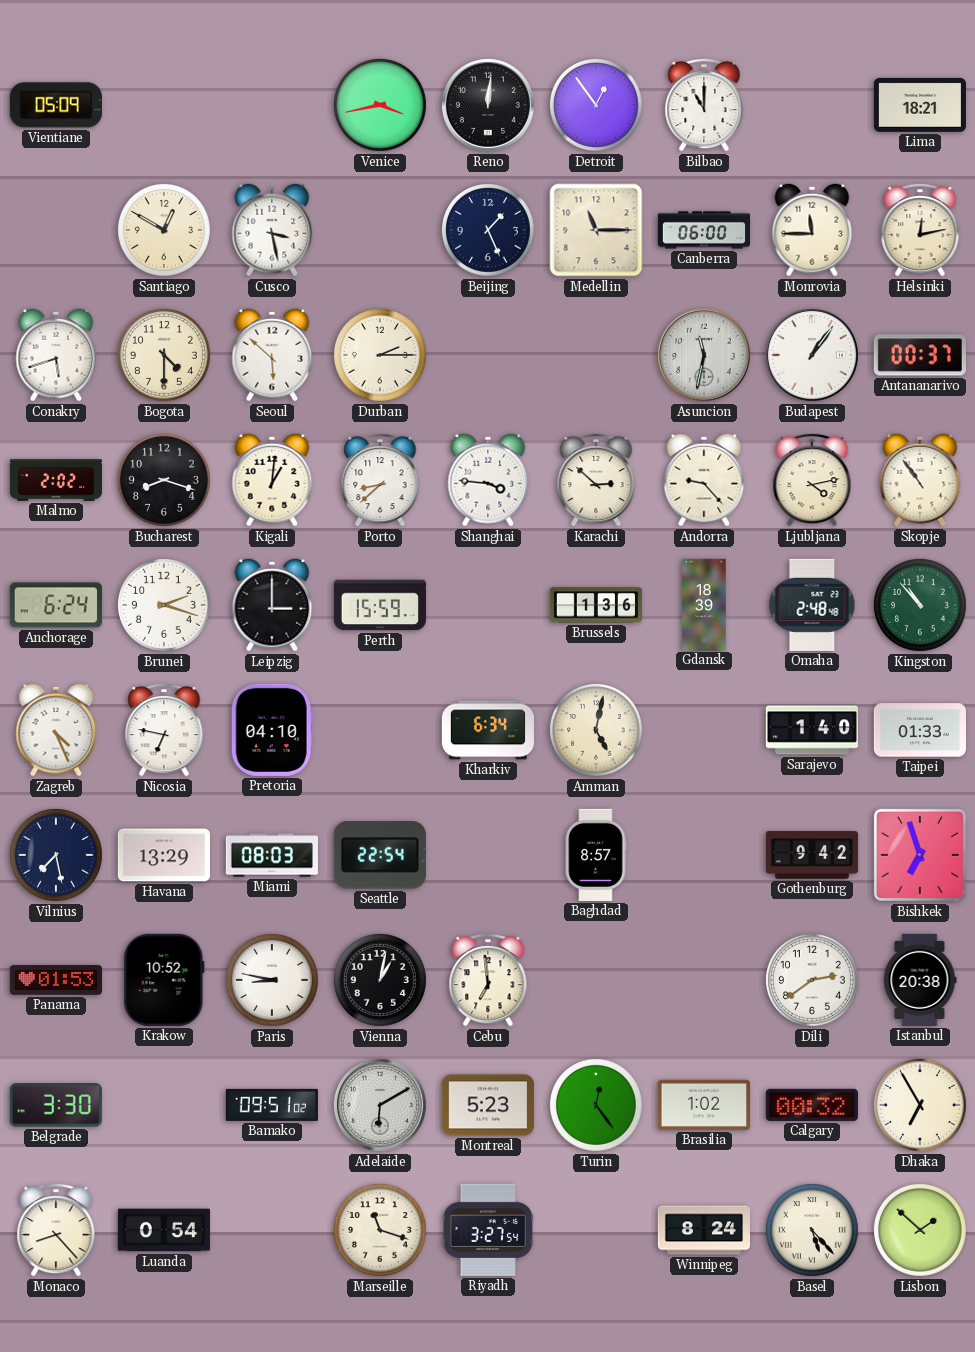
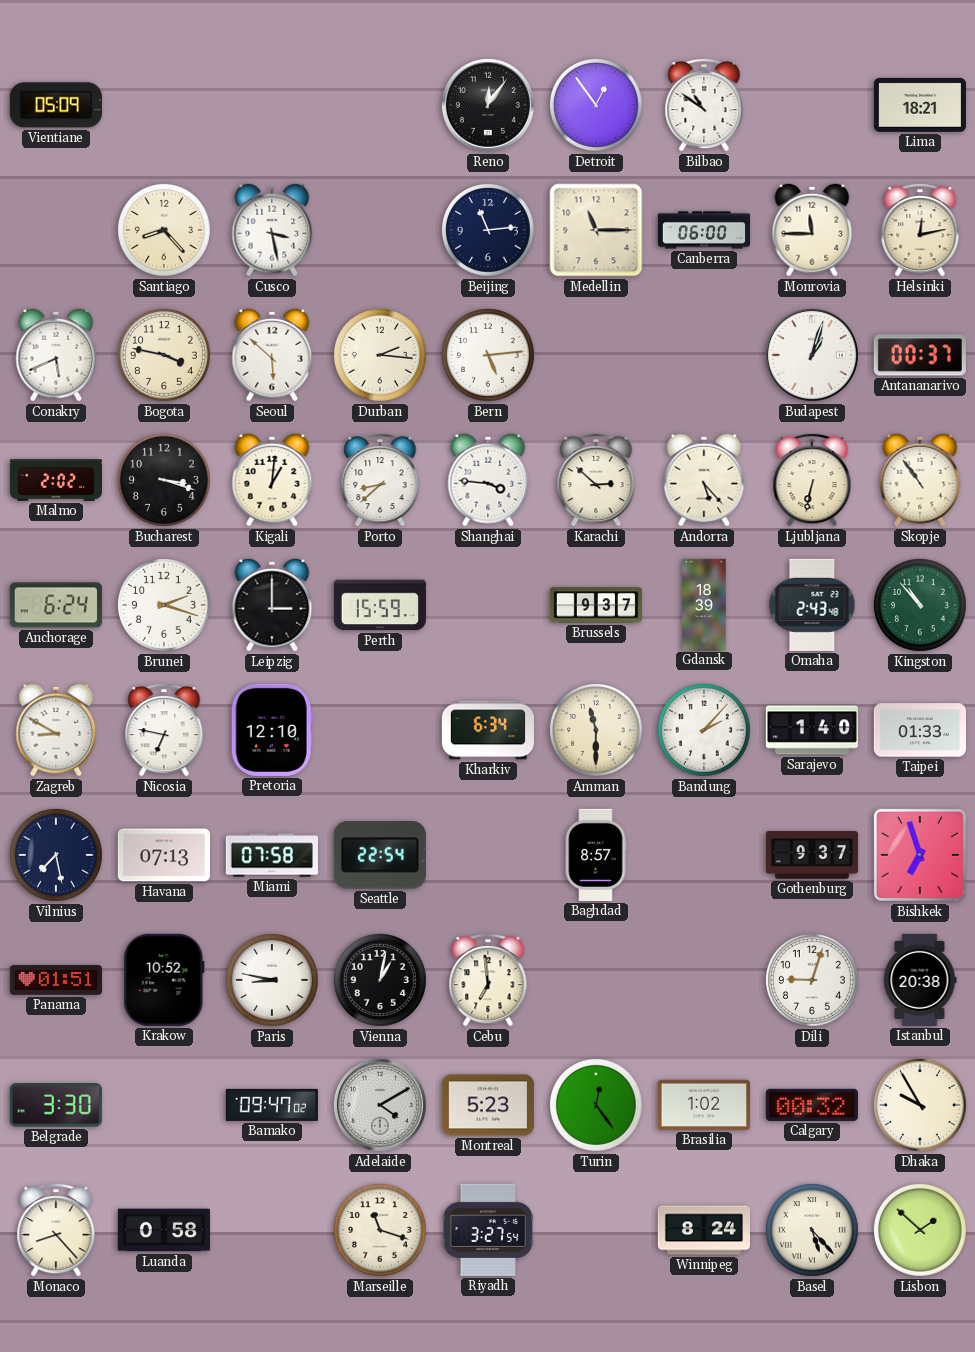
Venice: 3:43 -> none (380, 105)
Reno: 12:01 -> 12:06 (488, 105)
Bilbao: 11:00 -> 10:51 (704, 105)
Santiago: 12:50 -> 8:23 (164, 230)
Beijing: 1:26 -> 11:14 (488, 230)
Conakry: 5:42 -> 5:41 (56, 355)
Bogota: 4:30 -> 3:47 (164, 355)
Durban: 2:15 -> 2:16 (380, 355)
Bern: none -> 5:14 (488, 355)
Asuncion: 11:32 -> none (704, 355)
Budapest: 1:06 -> 1:03 (812, 355)
Bucharest: 8:18 -> 3:18 (164, 480)
Andorra: 9:23 -> 5:23 (704, 480)
Ljubljana: 4:13 -> 6:32 (812, 480)
Brussels: 1:36 -> 9:37 (596, 605)
Omaha: 2:48 -> 2:43 (812, 605)
Zagreb: 4:26 -> 8:50 (56, 730)
Pretoria: 04:10 -> 12:10 (272, 730)
Amman: 5:02 -> 11:30 (596, 730)
Bandung: none -> 2:07 (704, 730)
Havana: 13:29 -> 07:13 (164, 855)
Miami: 08:03 -> 07:58 (272, 855)
Gothenburg: 9:42 -> 9:37 (812, 855)
Panama: 01:53 -> 01:51 (56, 980)
Dili: 2:39 -> 9:03 (812, 980)
Bamako: 09:51 -> 09:47 (272, 1105)
Adelaide: 6:10 -> 4:10 (380, 1105)
Dhaka: 6:55 -> 9:55 (920, 1105)
Luanda: 0:54 -> 0:58 (164, 1230)
